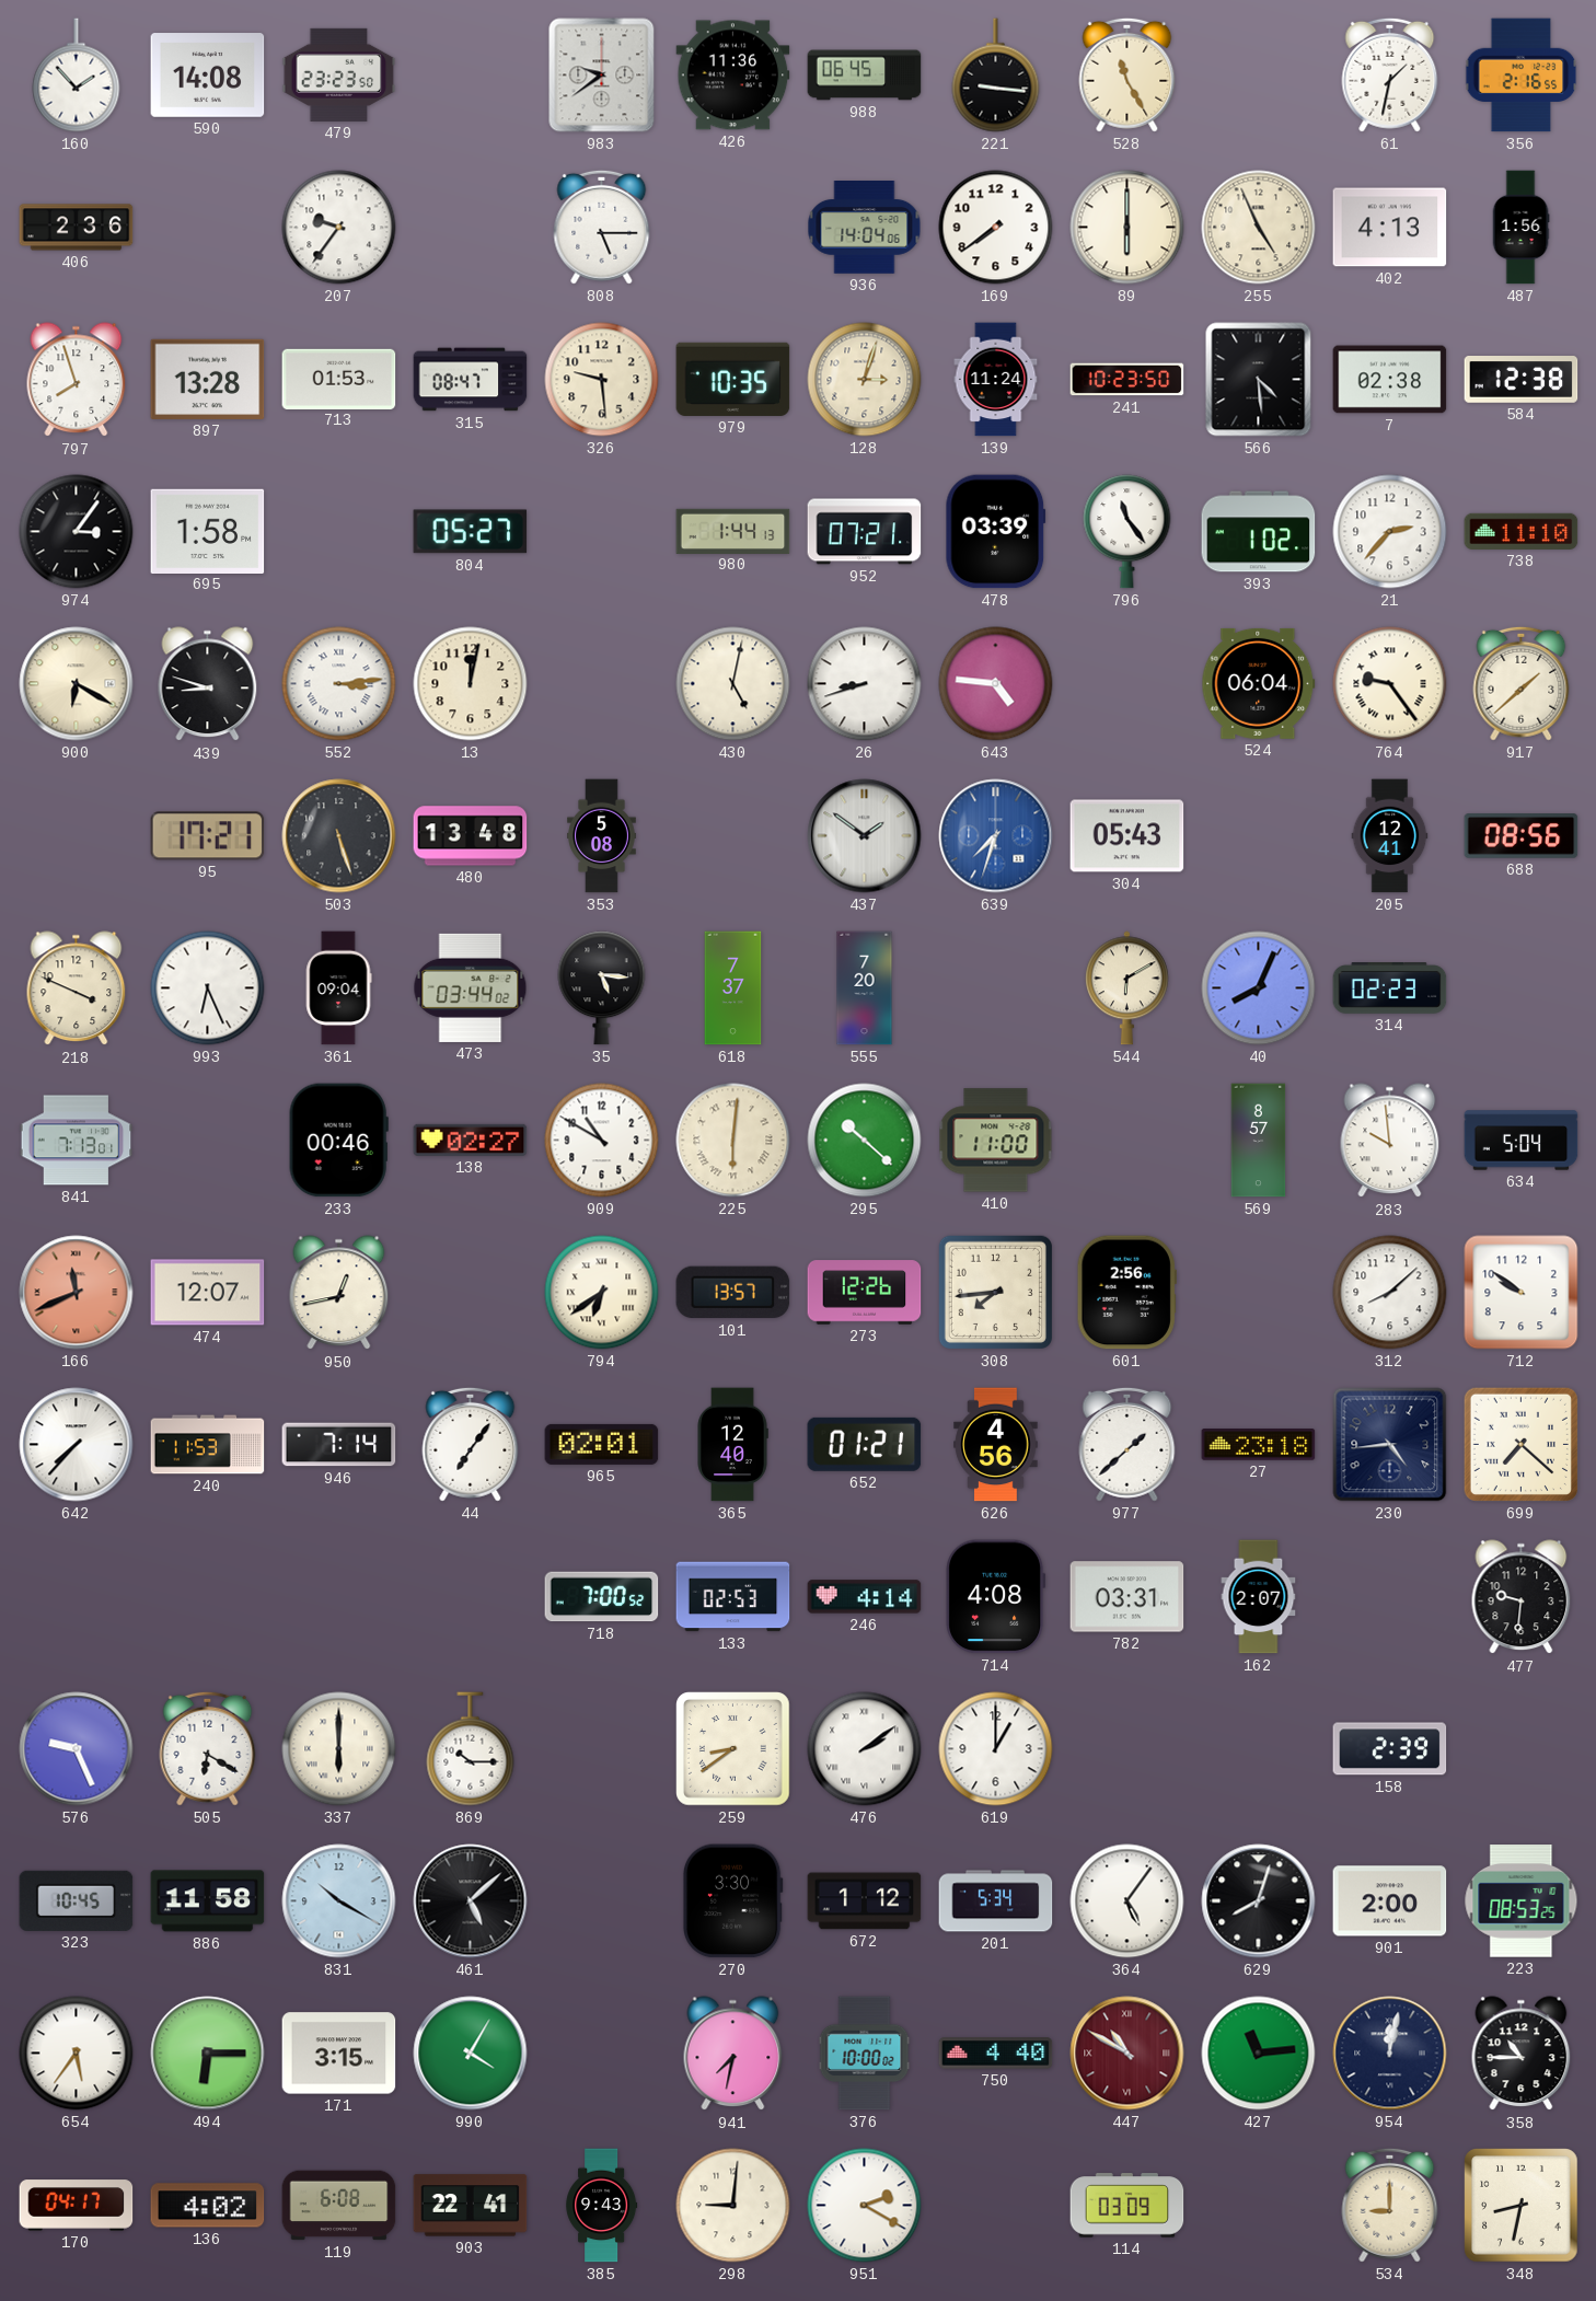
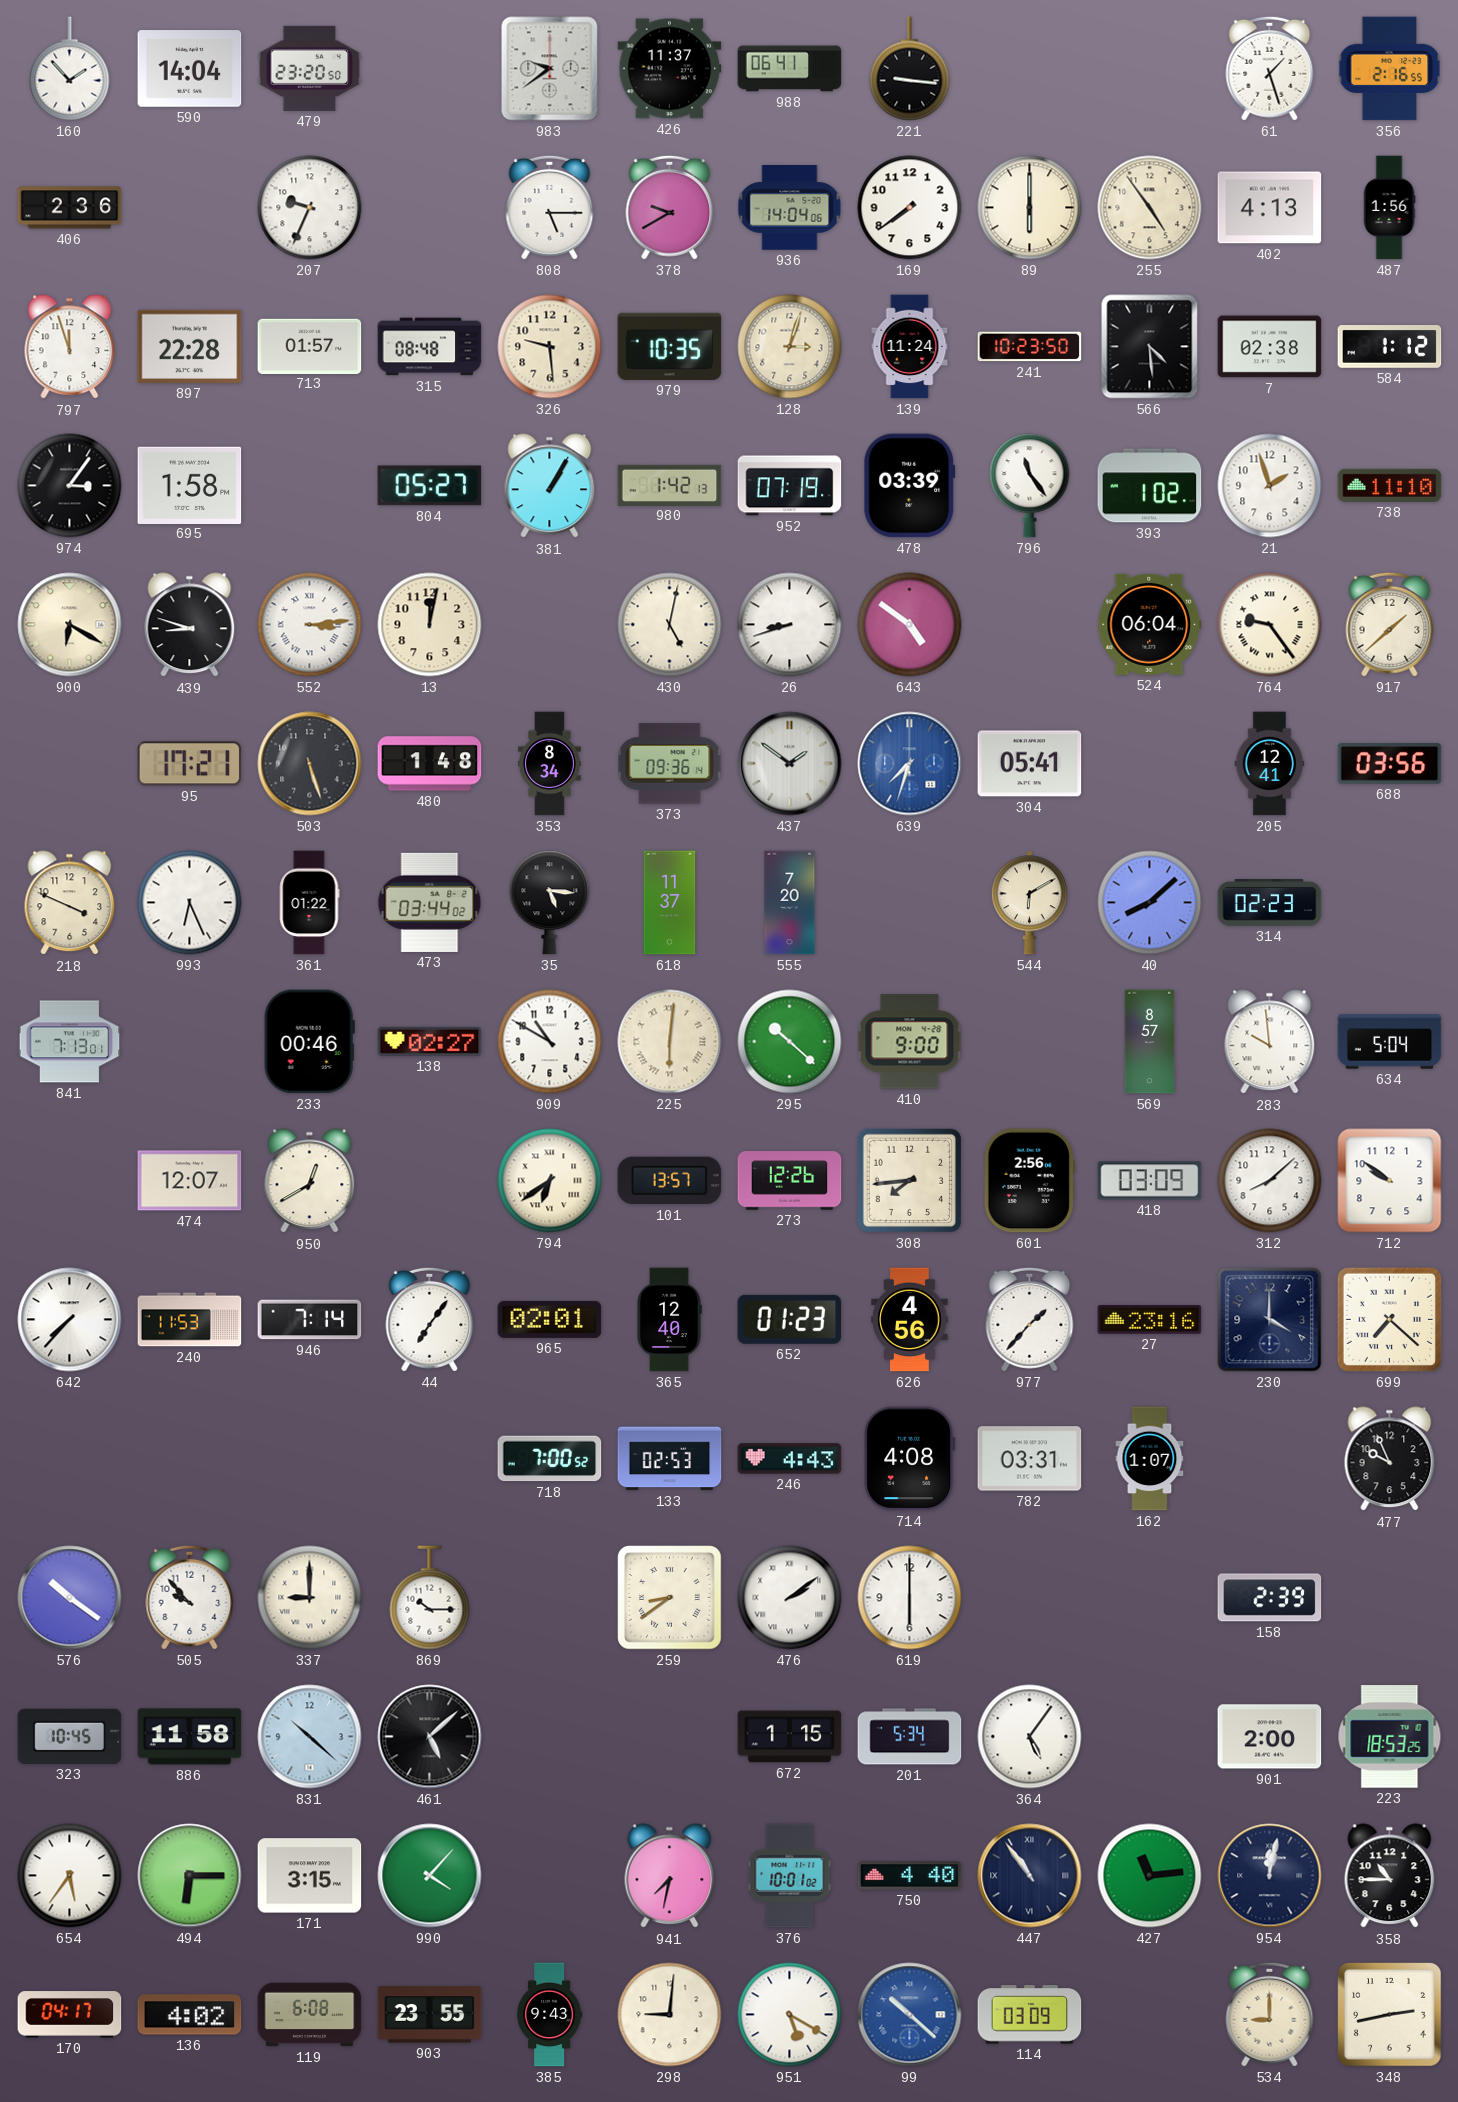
590: 14:08 -> 14:04 (190, 69)
479: 23:23 -> 23:20 (310, 68)
426: 11:36 -> 11:37 (670, 69)
988: 06:45 -> 06:41 (790, 69)
528: 11:25 -> none (1127, 74)
61: 1:32 -> 1:27 (1270, 68)
207: 9:36 -> 9:34 (310, 208)
378: none -> 9:40 (670, 207)
255: 4:56 -> 4:54 (1150, 208)
797: 7:57 -> 11:57 (70, 347)
897: 13:28 -> 22:28 (190, 346)
713: 01:53 -> 01:57 (310, 346)
315: 08:47 -> 08:48 (430, 347)
584: 12:38 -> 1:12 (1390, 347)
381: none -> 1:05 (550, 486)
980: 1:44 -> 1:42 (670, 485)
952: 07:21 -> 07:19 (790, 486)
21: 2:37 -> 1:57 (1270, 486)
643: 4:46 -> 4:51 (910, 625)
480: 13:48 -> 1:48 (430, 764)
353: 5:08 -> 8:34 (550, 764)
373: none -> 09:36 (670, 764)
304: 05:43 -> 05:41 (1030, 764)
688: 08:56 -> 03:56 (1390, 764)
361: 09:04 -> 01:22 (309, 903)
618: 7:37 -> 11:37 (670, 903)
40: 8:04 -> 8:08 (1150, 903)
410: 11:00 -> 9:00 (910, 1042)
166: 11:41 -> none (77, 1293)
950: 12:43 -> 12:40 (310, 1181)
418: none -> 03:09 (1150, 1181)
652: 01:21 -> 01:23 (790, 1319)
977: 1:38 -> 1:37 (1030, 1319)
27: 23:18 -> 23:16 (1150, 1320)
230: 4:44 -> 4:00 (1270, 1320)
246: 4:14 -> 4:43 (790, 1459)
162: 2:07 -> 1:07 (1150, 1459)
477: 9:31 -> 9:56 (1390, 1459)
576: 9:26 -> 10:21 (70, 1598)
505: 6:20 -> 9:53 (190, 1597)
337: 6:00 -> 9:00 (310, 1598)
619: 1:00 -> 6:00 (910, 1598)
831: 10:20 -> 10:22 (310, 1737)
270: 3:30 -> none (732, 1901)
672: 1:12 -> 1:15 (790, 1737)
629: 8:03 -> none (1259, 1901)
223: 08:53 -> 18:53 (1390, 1737)
990: 4:05 -> 4:07 (430, 1876)
376: 10:00 -> 10:01 (790, 1876)
447: 10:50 -> 10:54 (1030, 1876)
447 dial: burgundy -> navy (1030, 1876)
903: 22:41 -> 23:55 (430, 2015)
951: 2:20 -> 5:20 (790, 2015)
99: none -> 10:22 (910, 2015)
348: 8:32 -> 2:43 (1390, 2015)
